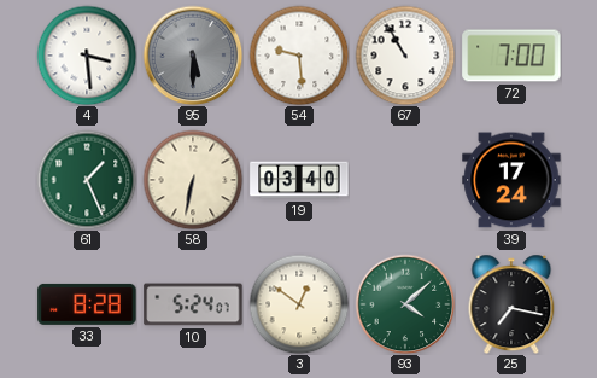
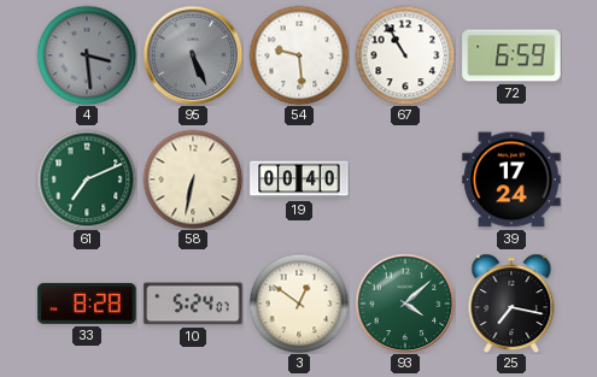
4 dial: white -> grey (87, 55)
95: 5:30 -> 5:26 (193, 55)
72: 7:00 -> 6:59 (511, 55)
61: 1:26 -> 7:11 (87, 179)
19: 03:40 -> 00:40 (299, 179)
